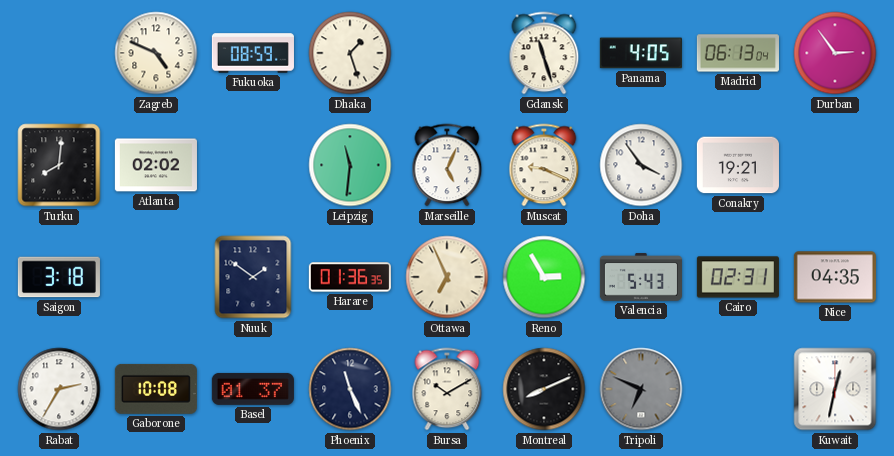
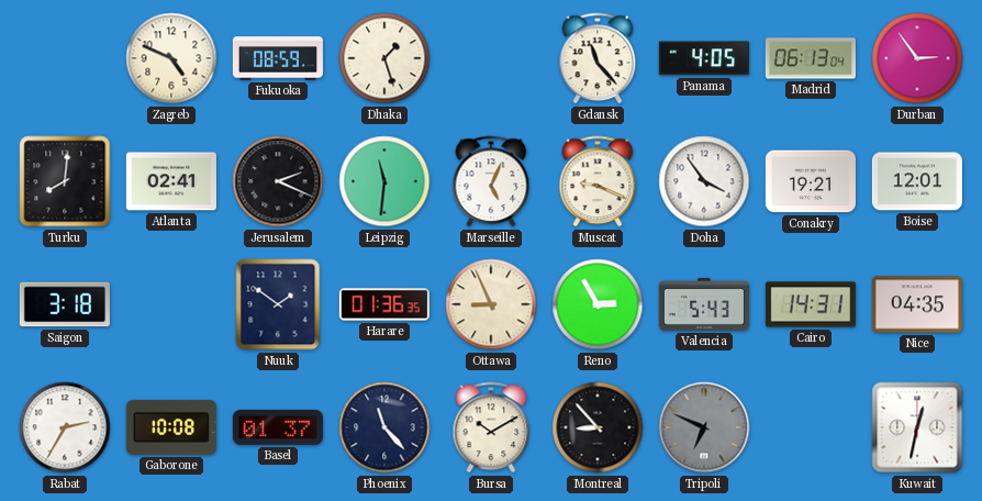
Gdansk: 11:27 -> 11:23 (598, 58)
Atlanta: 02:02 -> 02:41 (171, 181)
Jerusalem: none -> 2:19 (278, 181)
Boise: none -> 12:01 (917, 181)
Ottawa: 6:56 -> 8:56 (491, 304)
Cairo: 02:31 -> 14:31 (811, 304)
Phoenix: 11:26 -> 11:23 (384, 427)
Montreal: 8:11 -> 8:53 (598, 427)
